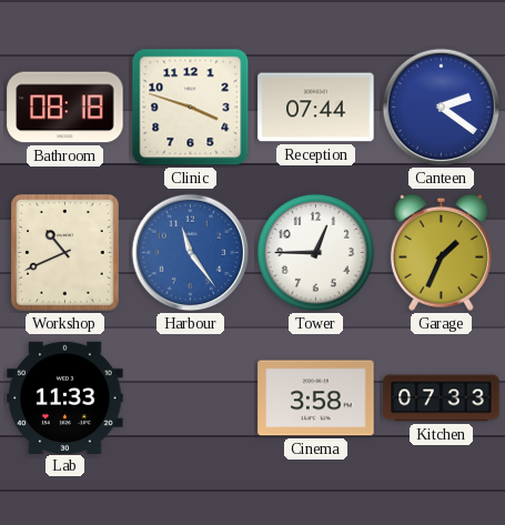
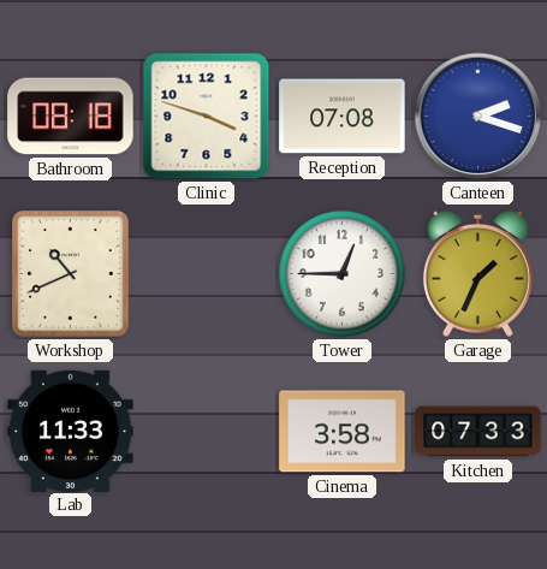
Reception: 07:44 -> 07:08 (343, 117)
Canteen: 2:21 -> 2:18 (478, 117)
Harbour: 11:24 -> none (191, 253)
